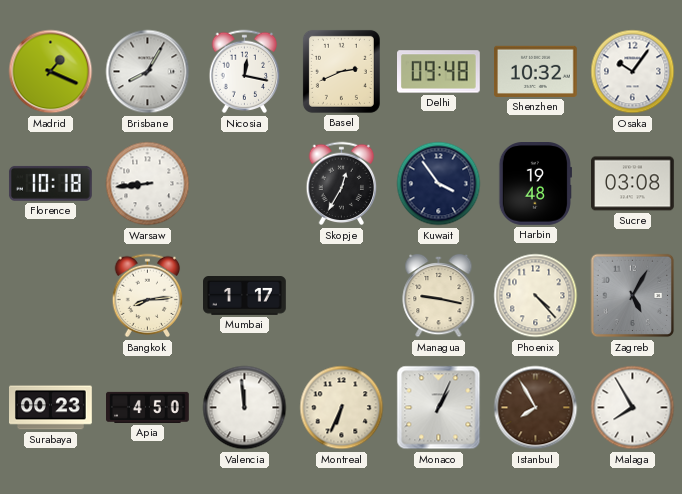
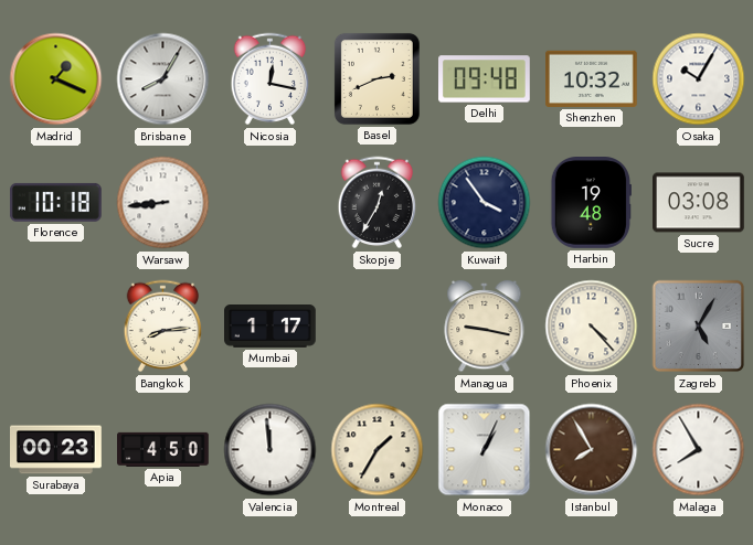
Osaka: 10:06 -> 10:05 (699, 79)
Montreal: 6:34 -> 1:35 (378, 450)
